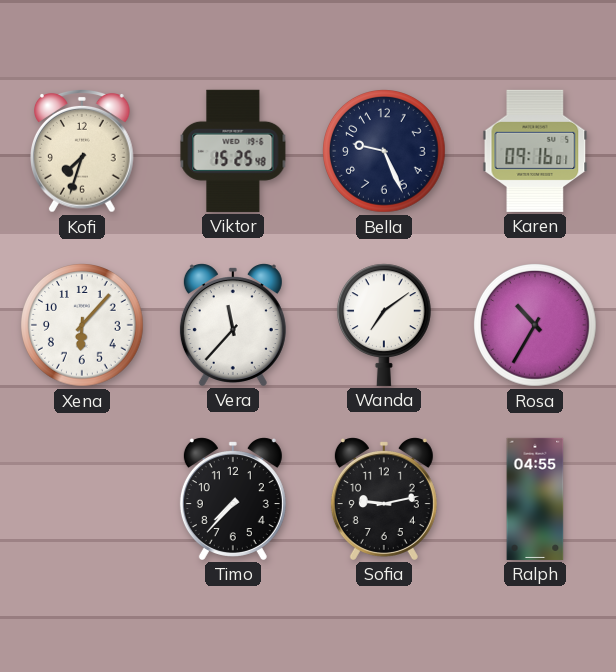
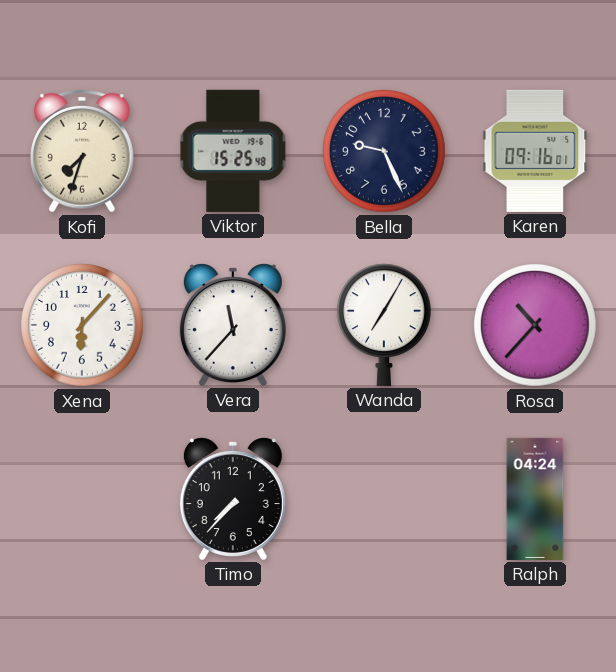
Wanda: 7:09 -> 7:05 (384, 325)
Rosa: 10:35 -> 10:37 (536, 326)
Sofia: 9:13 -> none (384, 499)
Ralph: 04:55 -> 04:24 (535, 499)
